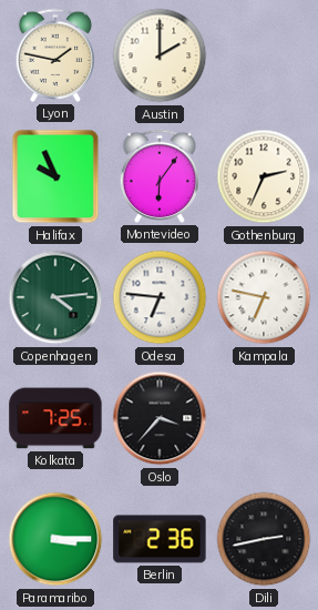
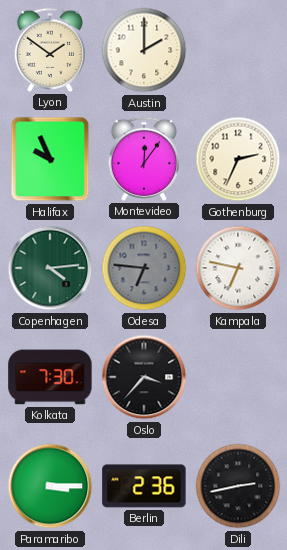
Lyon: 1:47 -> 1:51 (49, 50)
Montevideo: 6:06 -> 12:06 (143, 159)
Odesa dial: white -> grey (144, 268)
Kolkata: 7:25 -> 7:30 (50, 377)
